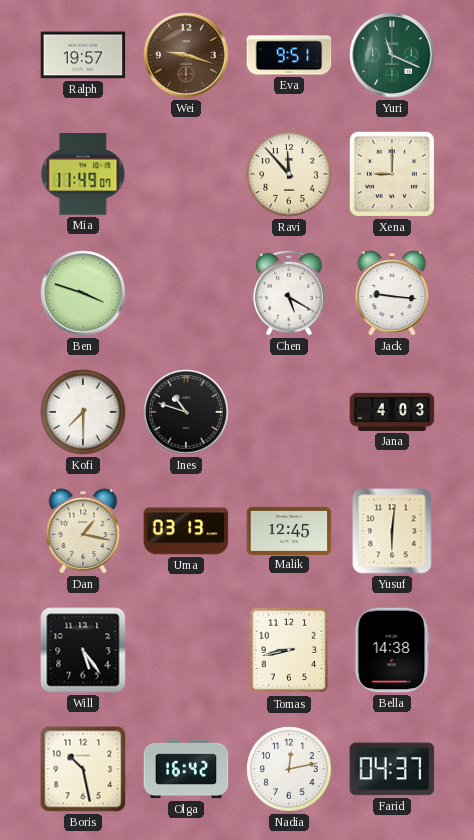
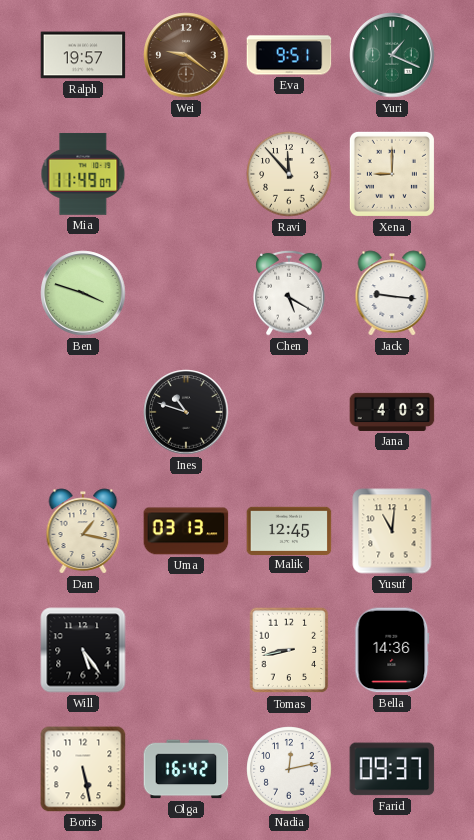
Wei: 9:18 -> 9:21 (186, 55)
Yuri: 11:19 -> 1:19 (392, 55)
Kofi: 7:30 -> none (83, 412)
Yusuf: 6:01 -> 11:01 (392, 531)
Bella: 14:38 -> 14:36 (392, 650)
Boris: 10:28 -> 5:28 (83, 769)
Farid: 04:37 -> 09:37 (392, 769)
